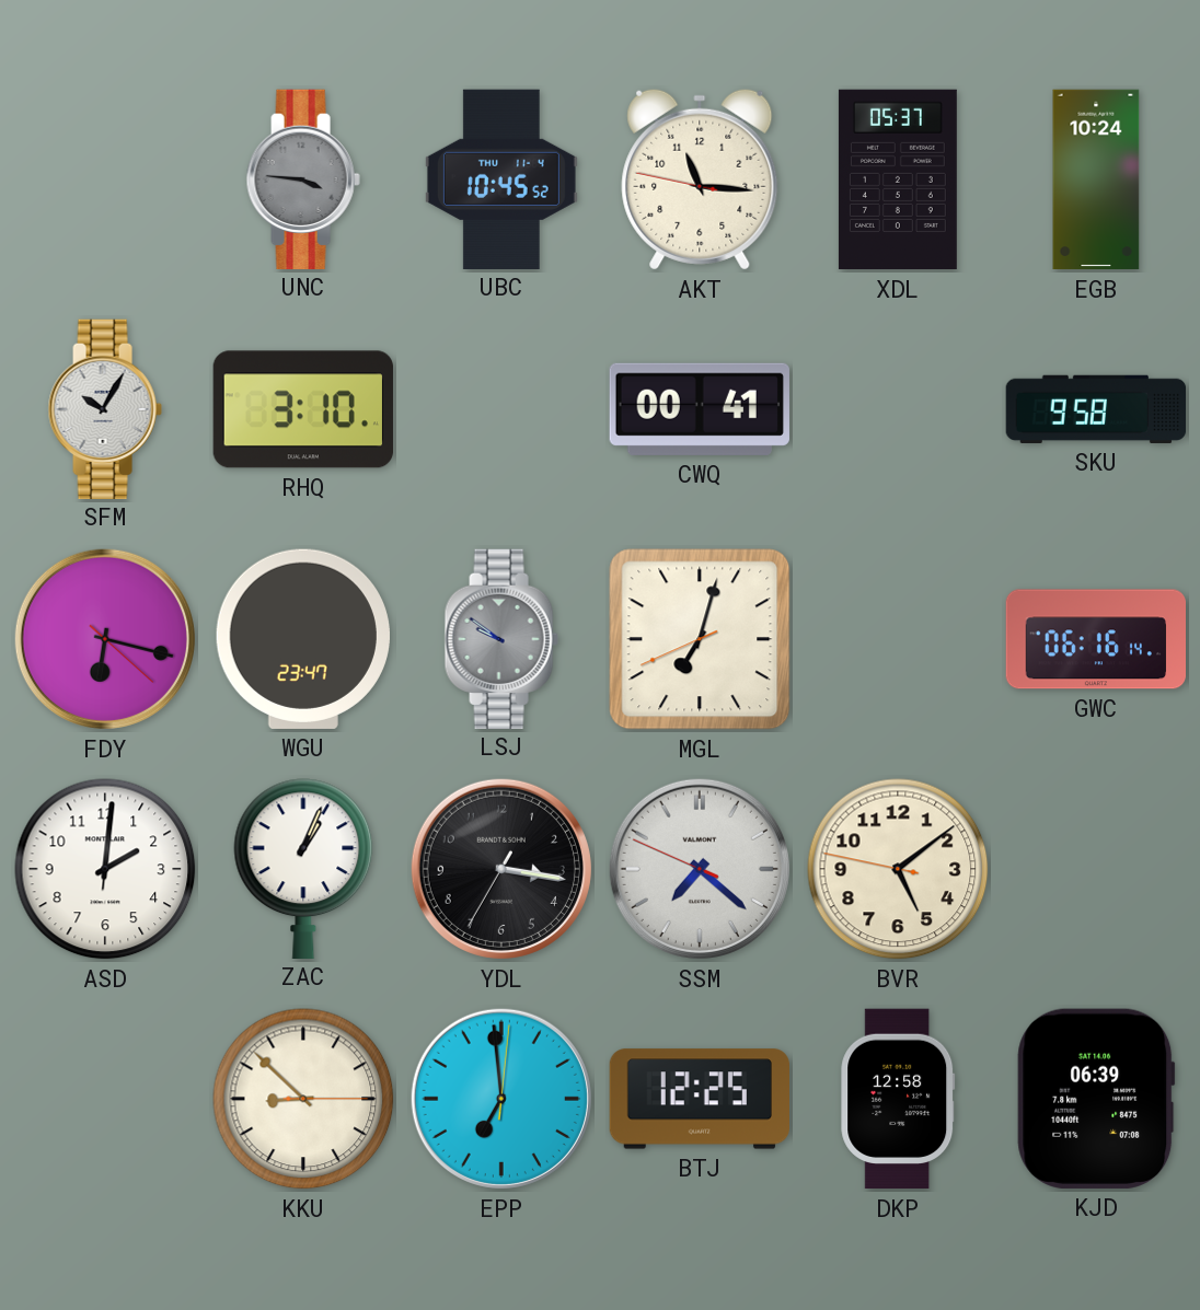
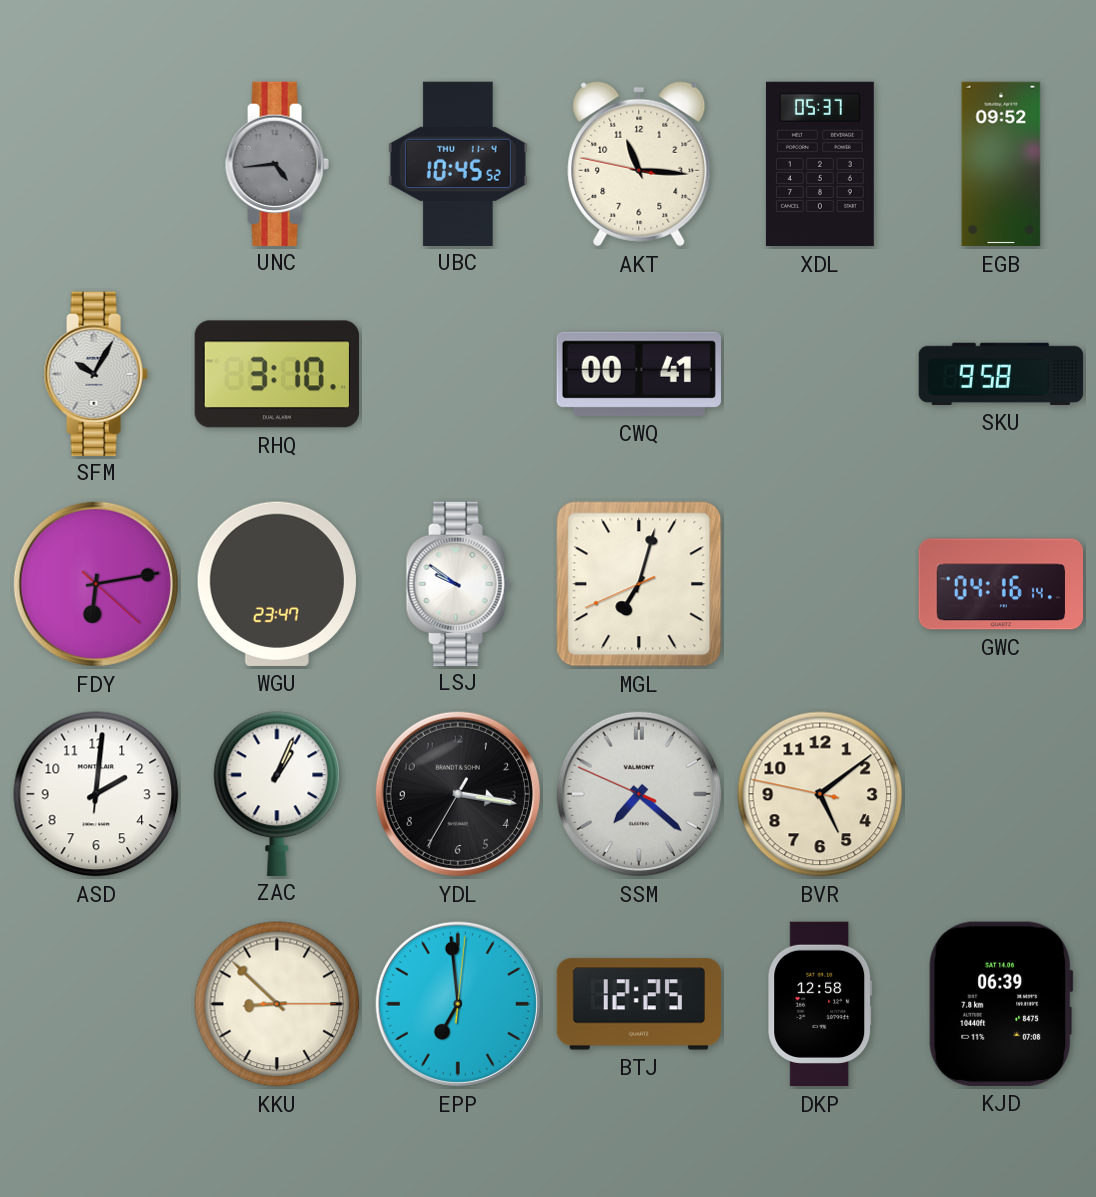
UNC: 3:46 -> 4:44 (277, 163)
EGB: 10:24 -> 09:52 (1001, 164)
FDY: 6:17 -> 6:13 (96, 584)
LSJ dial: grey -> white (458, 583)
GWC: 06:16 -> 04:16 (1000, 584)
